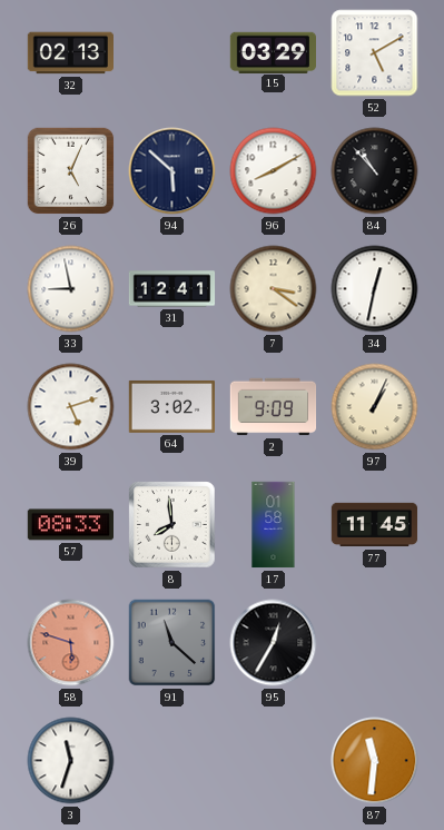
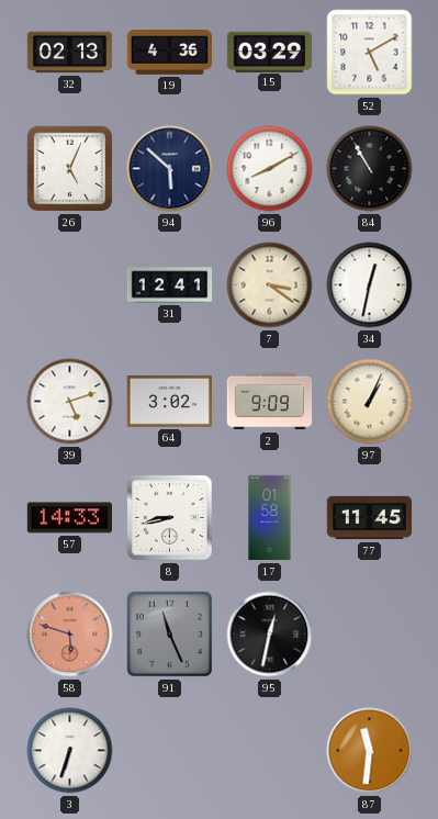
19: none -> 4:36 (170, 53)
84: 10:53 -> 10:55 (370, 169)
33: 8:58 -> none (71, 289)
57: 08:33 -> 14:33 (69, 518)
8: 7:59 -> 8:43 (170, 518)
91: 11:22 -> 11:26 (170, 635)
95: 12:35 -> 12:32 (270, 635)
3: 11:33 -> 6:33 (70, 751)
